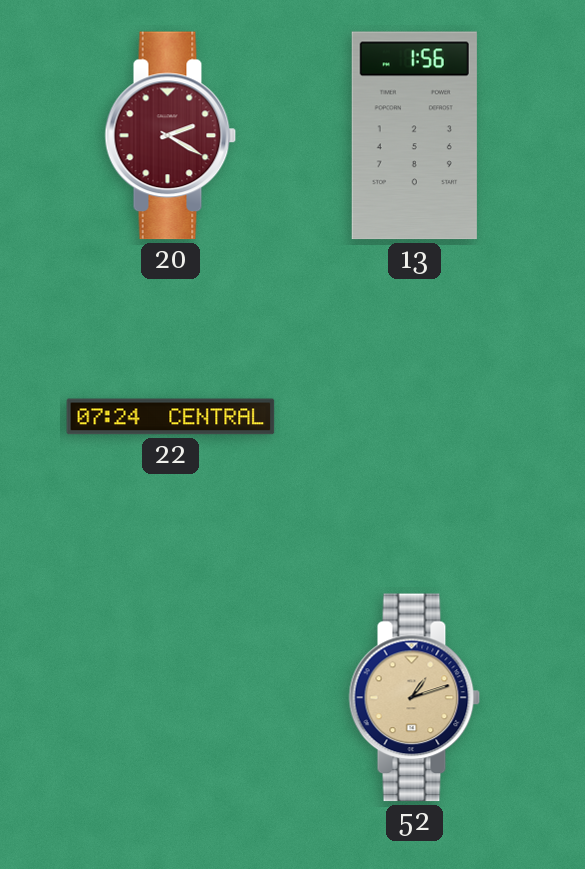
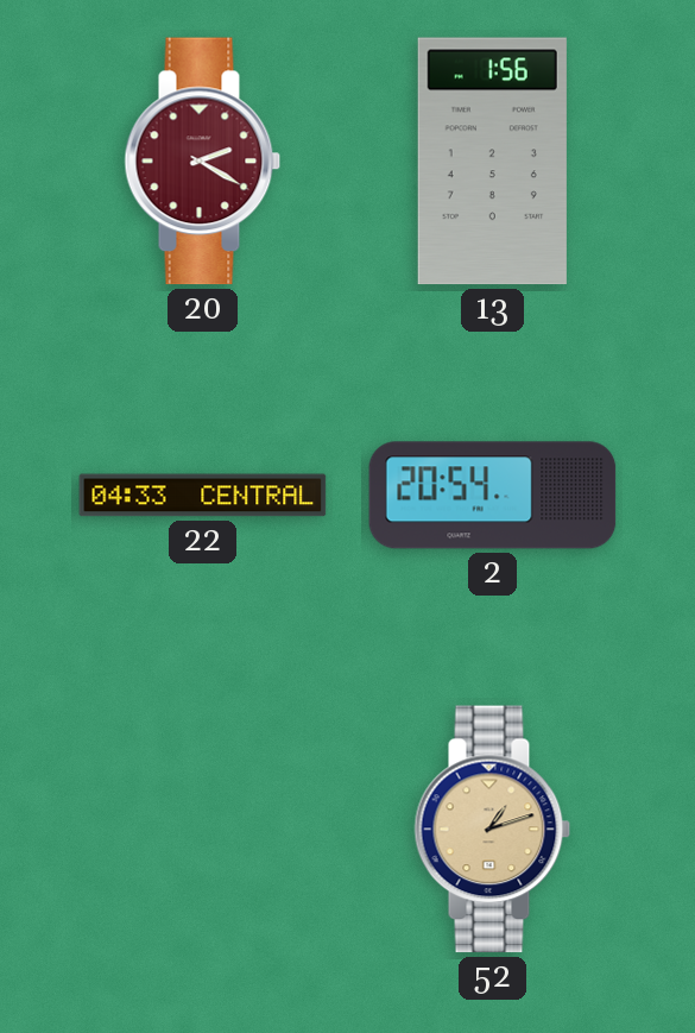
22: 07:24 -> 04:33 (203, 496)
2: none -> 20:54 (493, 496)
